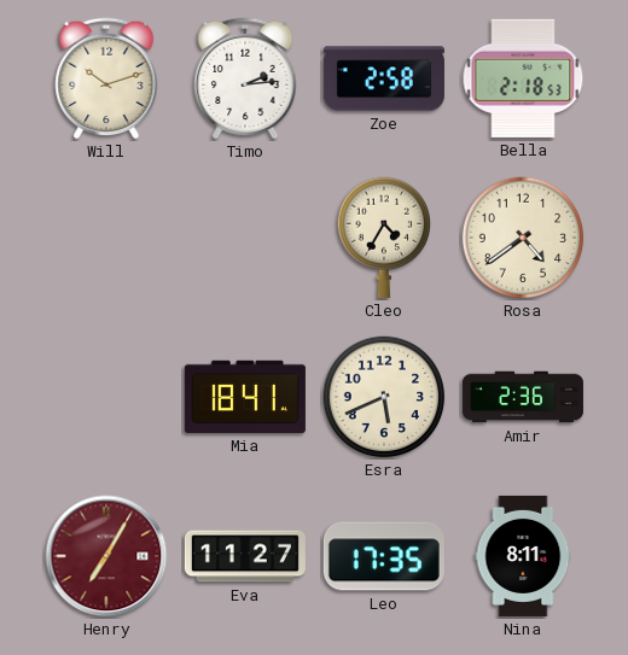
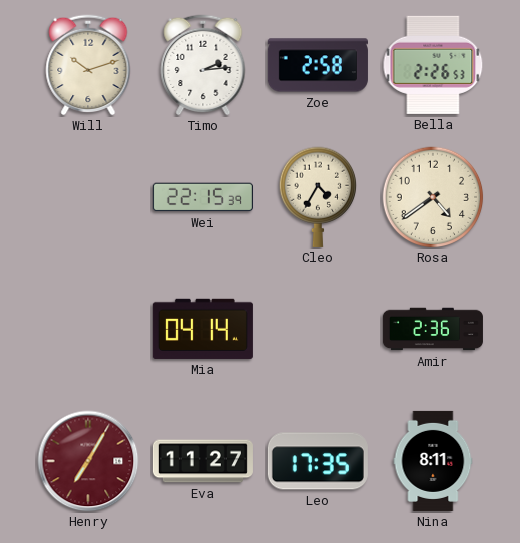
Bella: 2:18 -> 2:26 (433, 65)
Wei: none -> 22:15 (203, 197)
Mia: 18:41 -> 04:14 (203, 329)
Esra: 5:41 -> none (384, 397)
